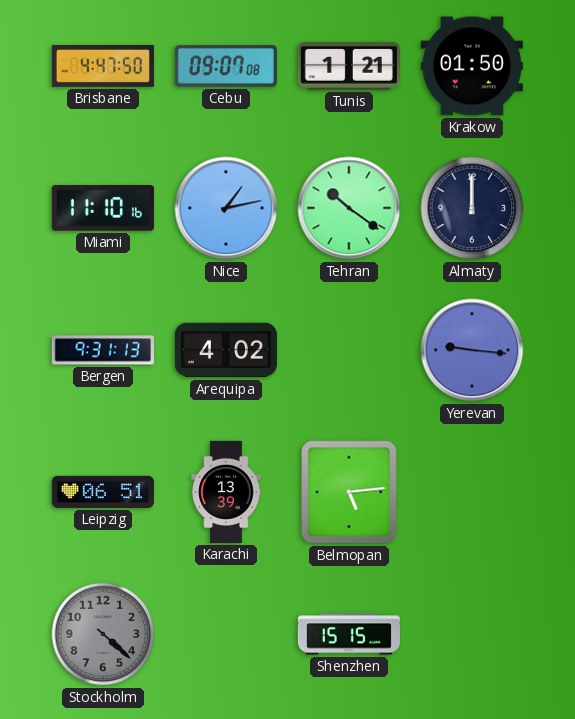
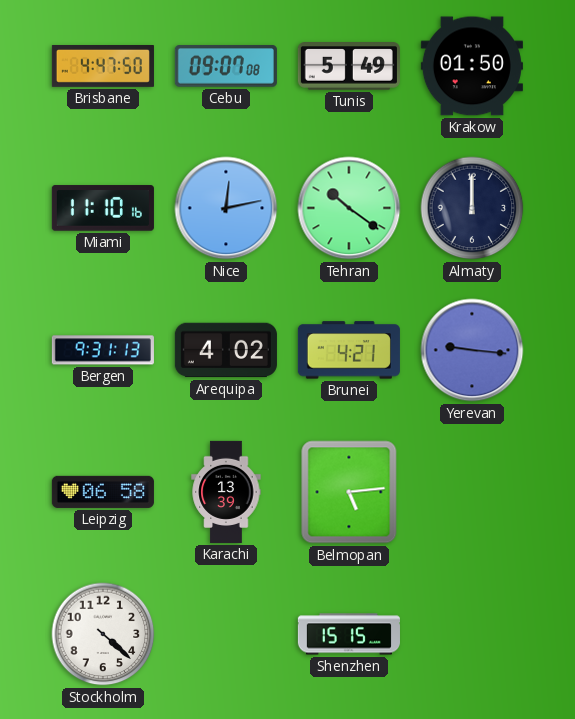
Tunis: 1:21 -> 5:49 (349, 66)
Nice: 1:13 -> 12:13 (226, 208)
Brunei: none -> 4:21 (349, 350)
Leipzig: 06:51 -> 06:58 (103, 492)
Stockholm dial: grey -> white (103, 634)
